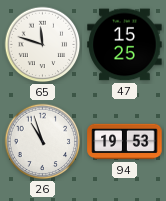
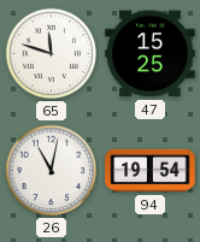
26: 10:57 -> 11:02 (52, 171)
94: 19:53 -> 19:54 (151, 171)
